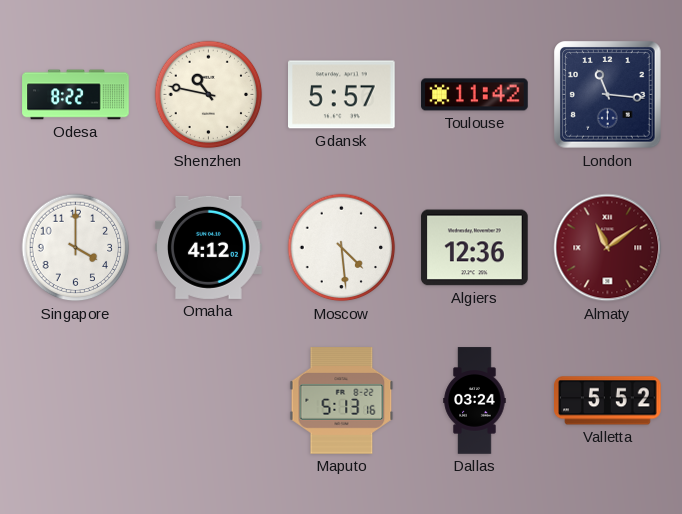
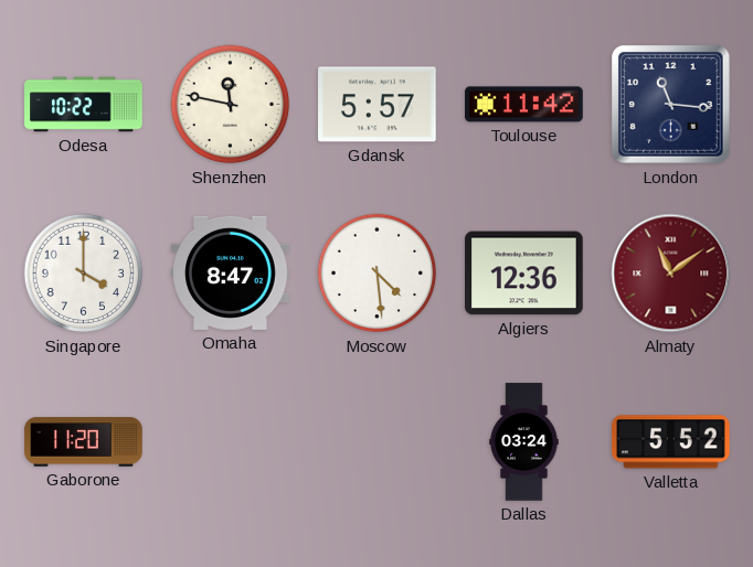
Odesa: 8:22 -> 10:22 (84, 105)
Shenzhen: 10:47 -> 11:47 (231, 105)
Omaha: 4:12 -> 8:47 (231, 272)
Gaborone: none -> 11:20 (84, 442)
Maputo: 5:13 -> none (342, 401)
